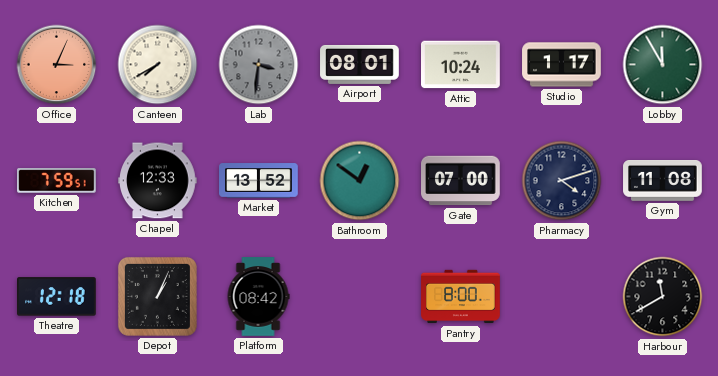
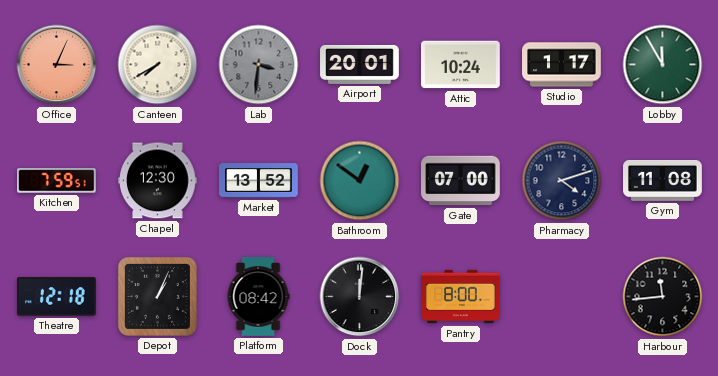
Airport: 08:01 -> 20:01 (360, 64)
Chapel: 12:33 -> 12:30 (158, 181)
Dock: none -> 12:01 (360, 297)
Harbour: 11:40 -> 11:44 (663, 297)
